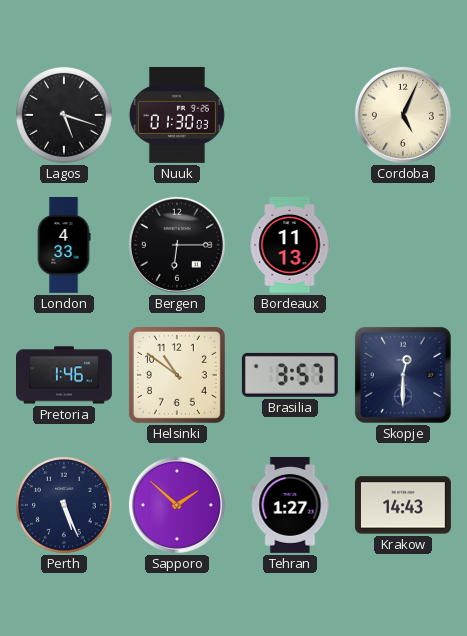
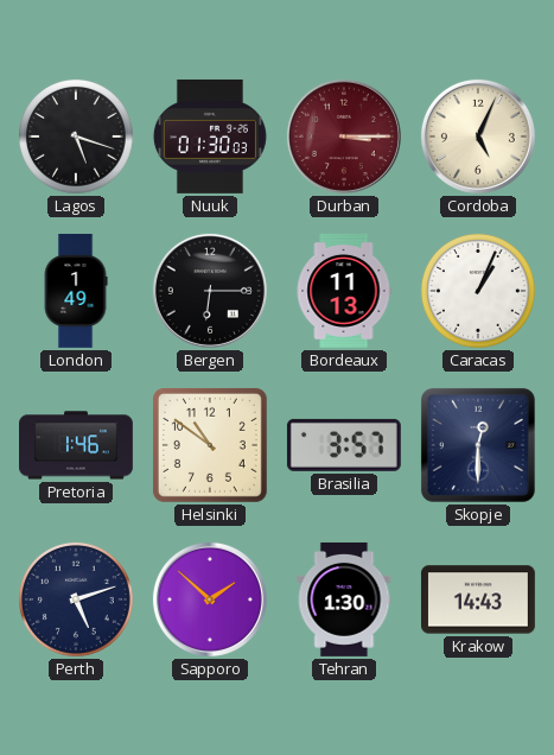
Durban: none -> 3:15 (344, 137)
London: 4:33 -> 1:49 (76, 291)
Caracas: none -> 1:04 (478, 291)
Perth: 5:26 -> 5:12 (76, 599)
Tehran: 1:27 -> 1:30 (344, 599)
